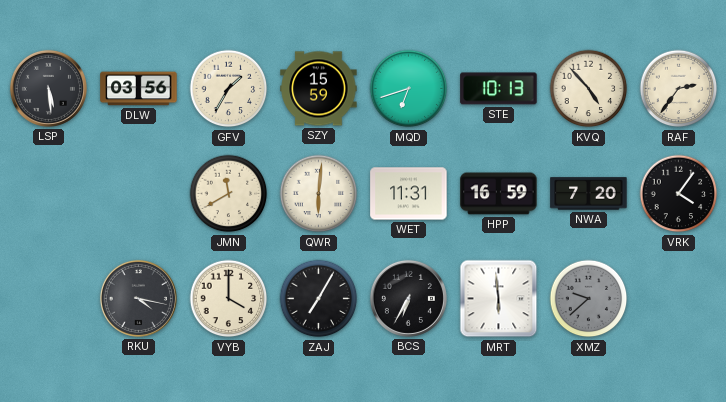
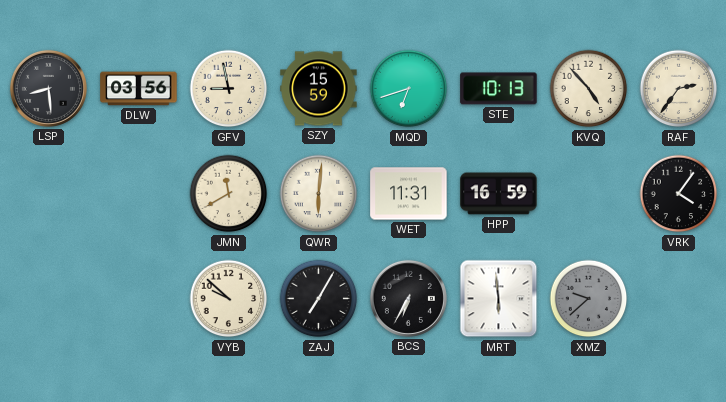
LSP: 5:29 -> 8:29 (48, 88)
GFV: 1:35 -> 8:58 (229, 89)
NWA: 7:20 -> none (589, 194)
RKU: 4:17 -> none (138, 298)
VYB: 4:00 -> 9:52 (229, 299)
